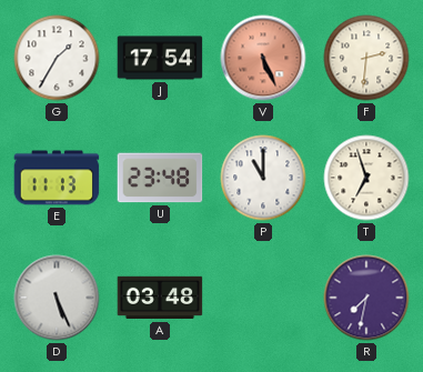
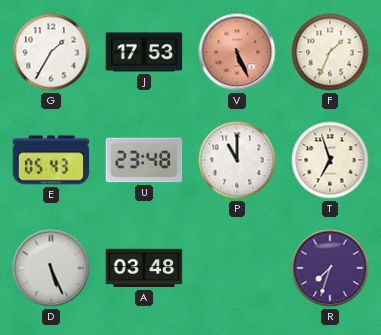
J: 17:54 -> 17:53 (144, 52)
F: 2:31 -> 1:34 (330, 52)
E: 11:13 -> 05:43 (51, 160)
R: 7:32 -> 7:33 (330, 268)
